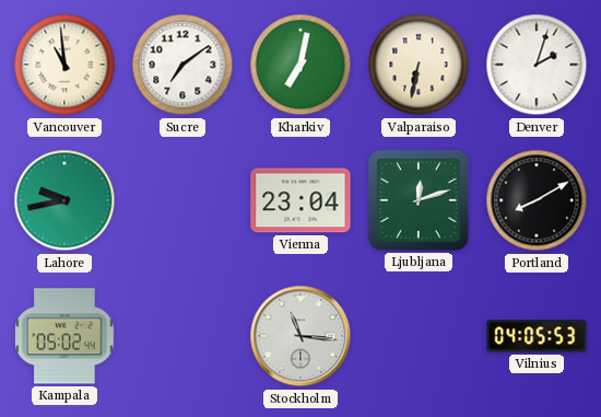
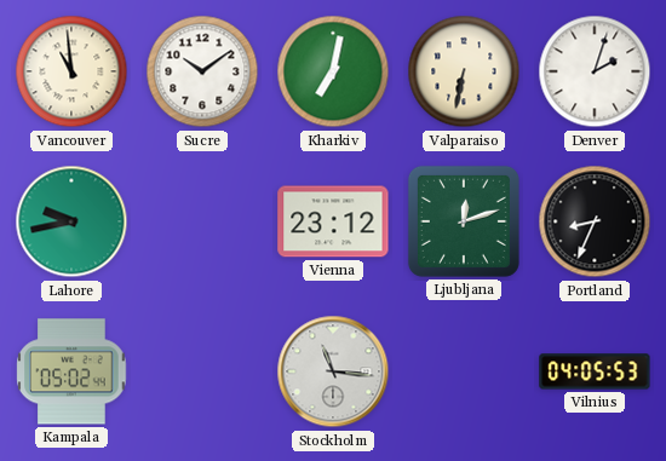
Sucre: 7:09 -> 10:09 (202, 71)
Vienna: 23:04 -> 23:12 (333, 221)
Portland: 8:10 -> 8:34 (595, 221)
